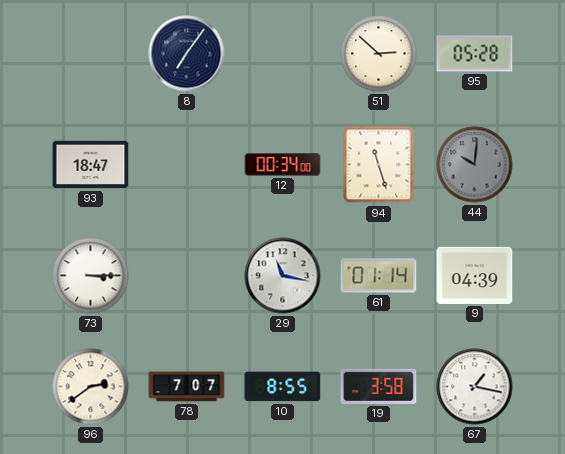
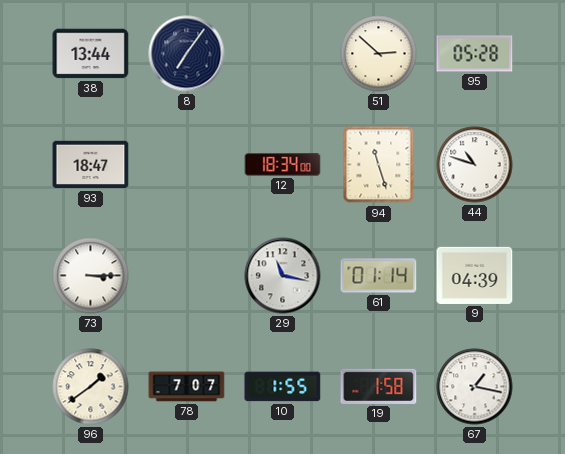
38: none -> 13:44 (91, 54)
12: 00:34 -> 18:34 (283, 165)
44: 10:01 -> 10:48 (475, 165)
44 dial: grey -> white (475, 165)
96: 2:39 -> 1:39 (91, 387)
10: 8:55 -> 1:55 (283, 387)
19: 3:58 -> 1:58 (379, 386)
